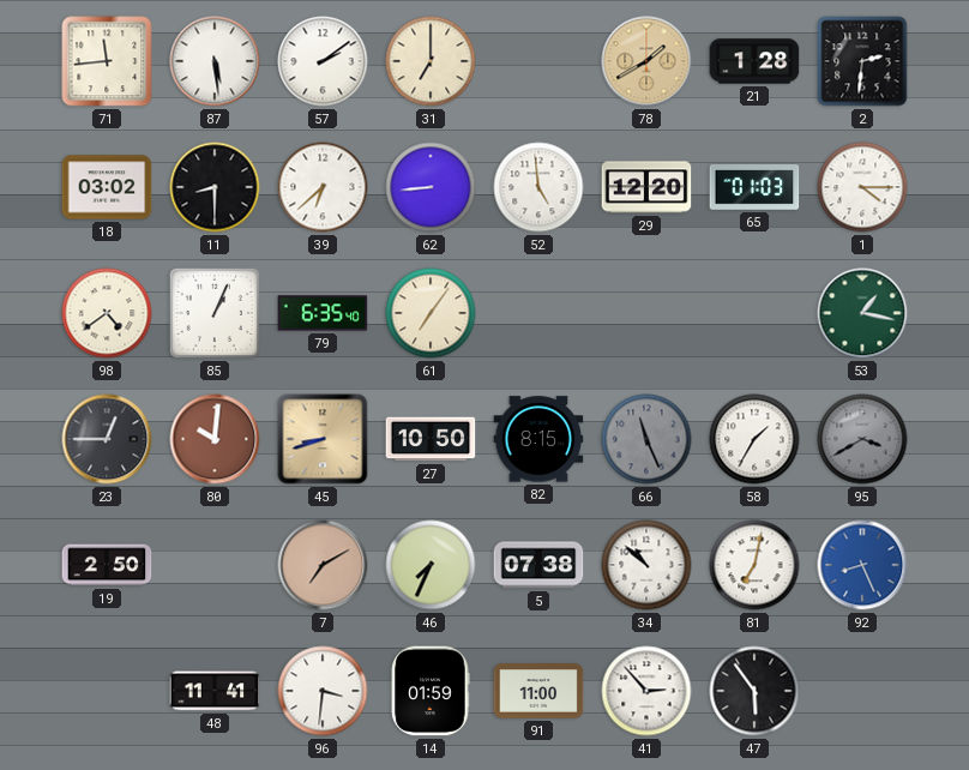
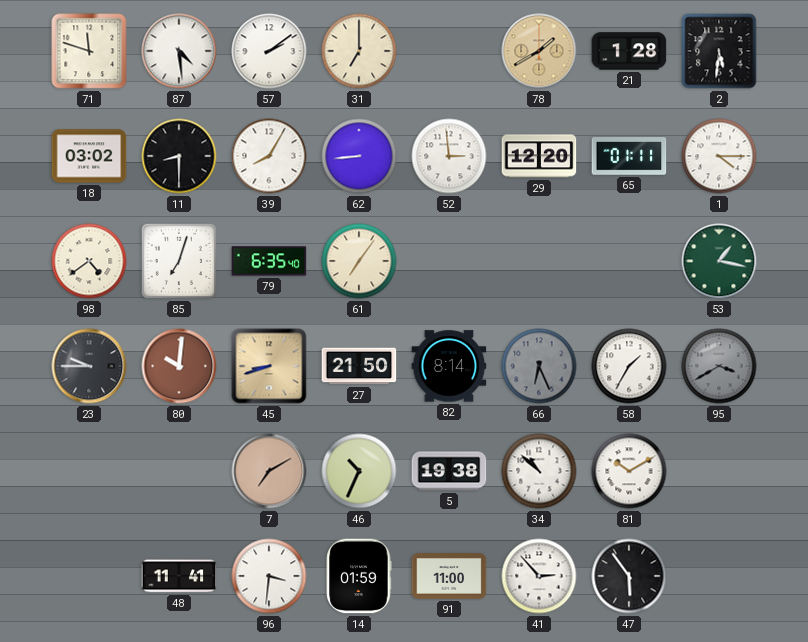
71: 11:44 -> 11:48 (89, 51)
87: 5:29 -> 4:29 (179, 51)
2: 2:31 -> 5:31 (719, 51)
39: 6:38 -> 8:05 (269, 156)
52: 4:59 -> 2:59 (449, 156)
65: 01:03 -> 01:11 (629, 157)
85: 1:04 -> 7:03 (179, 261)
23: 12:45 -> 9:45 (89, 366)
27: 10:50 -> 21:50 (359, 366)
82: 8:15 -> 8:14 (449, 366)
66: 11:26 -> 6:26 (539, 366)
19: 2:50 -> none (107, 565)
46: 7:34 -> 10:34 (359, 471)
5: 07:38 -> 19:38 (449, 471)
81: 7:02 -> 10:10 (629, 471)
92: 8:26 -> none (862, 565)
